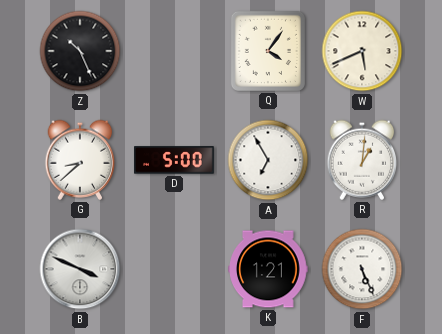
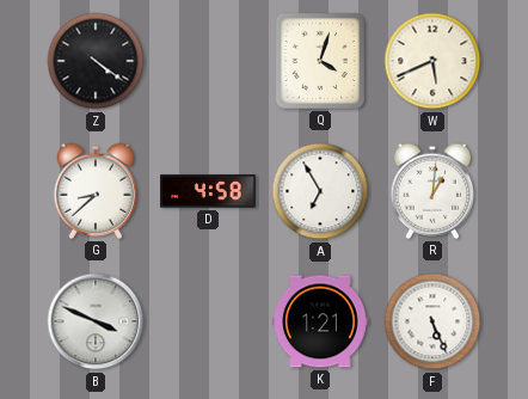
Z: 10:26 -> 4:21 (96, 61)
Q: 4:06 -> 4:03 (320, 61)
D: 5:00 -> 4:58 (208, 191)
